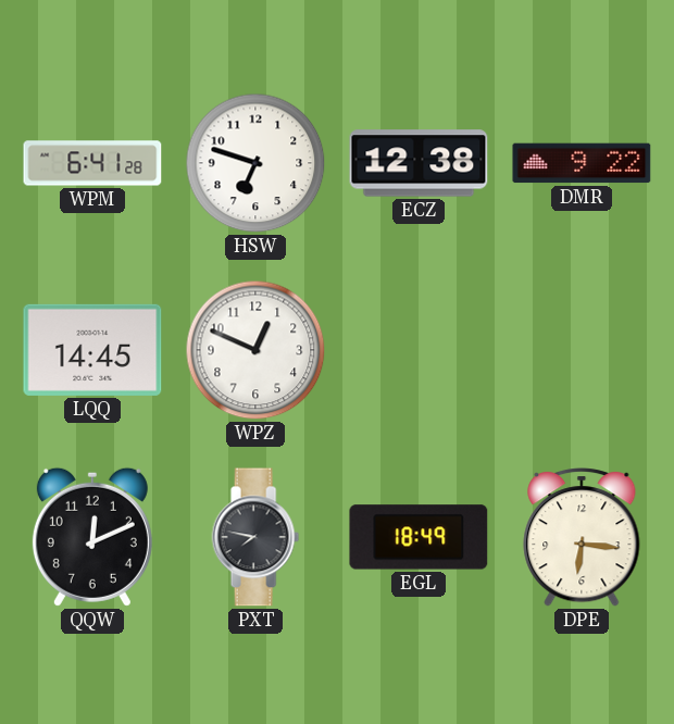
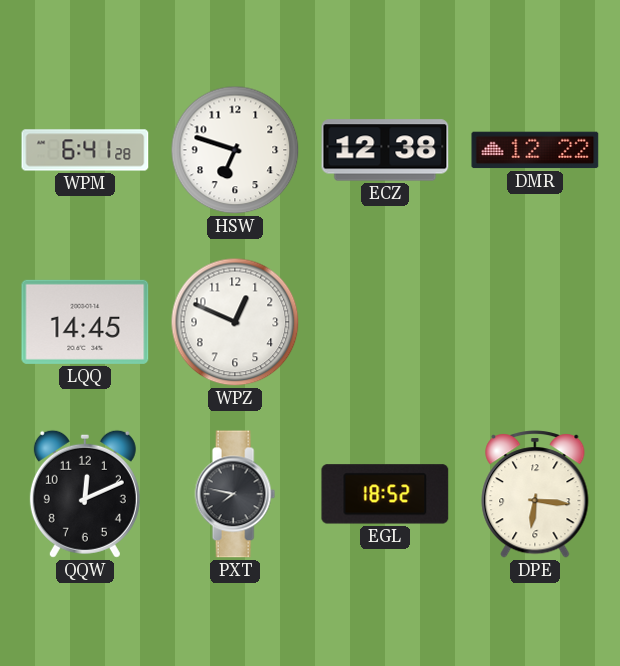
DMR: 9:22 -> 12:22 (535, 150)
EGL: 18:49 -> 18:52 (385, 494)
